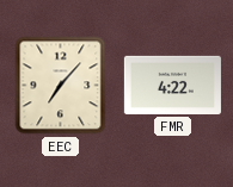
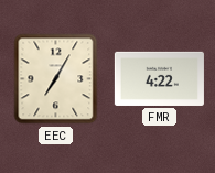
EEC: 7:07 -> 7:05 (56, 79)
